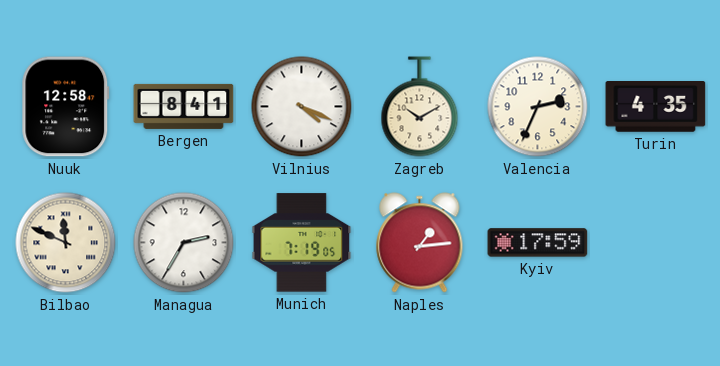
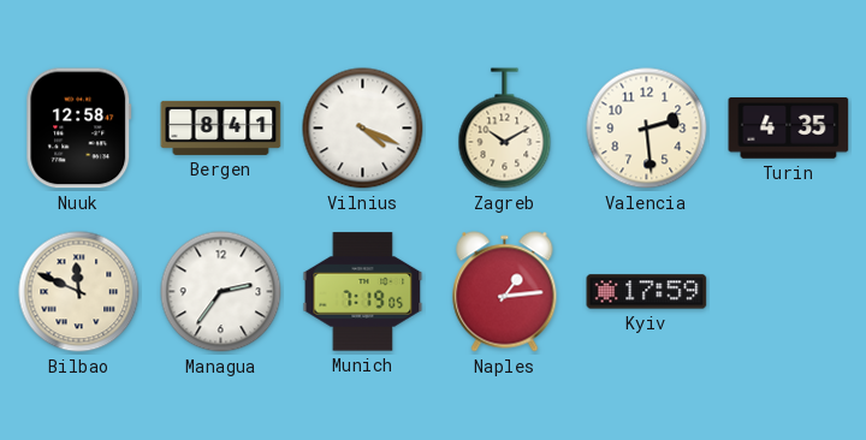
Valencia: 2:34 -> 2:29 (647, 129)
Managua: 2:35 -> 2:36 (221, 292)
